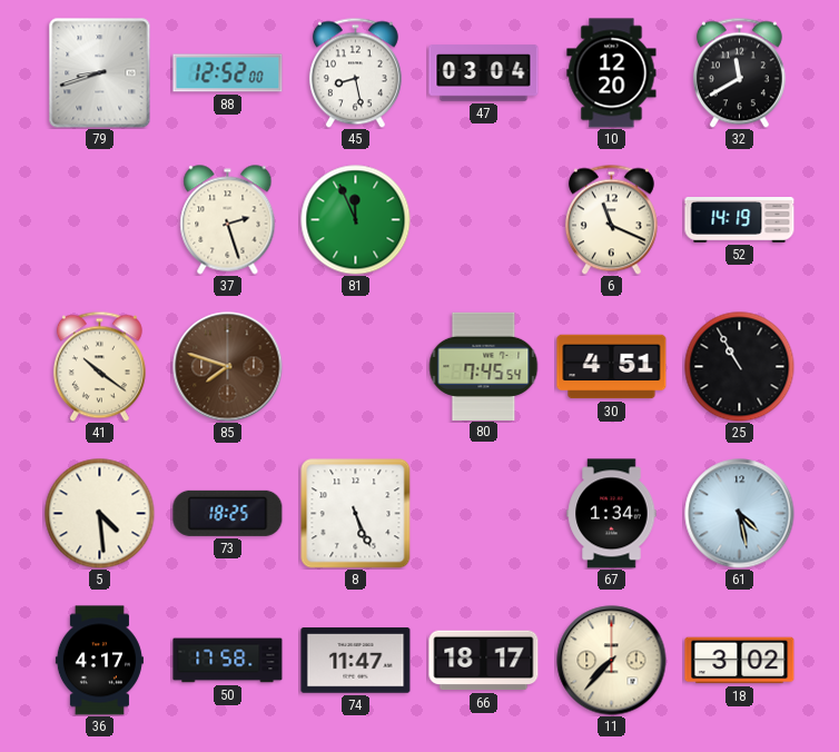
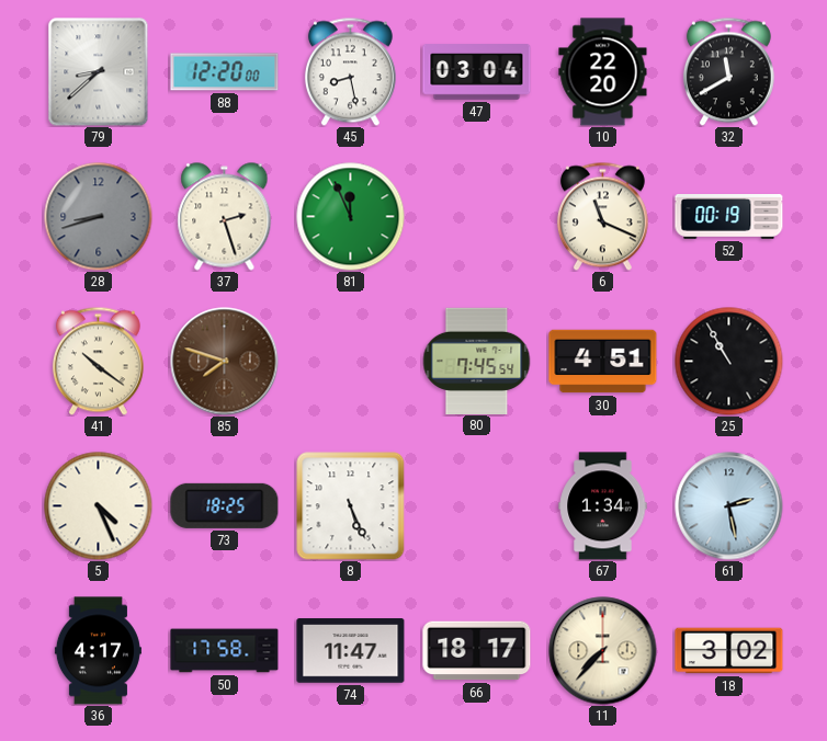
79: 8:42 -> 8:38 (99, 72)
88: 12:52 -> 12:20 (225, 72)
10: 12:20 -> 22:20 (603, 72)
28: none -> 8:42 (99, 217)
52: 14:19 -> 00:19 (729, 217)
5: 4:29 -> 4:26 (99, 506)
61: 4:28 -> 2:28 (729, 506)
